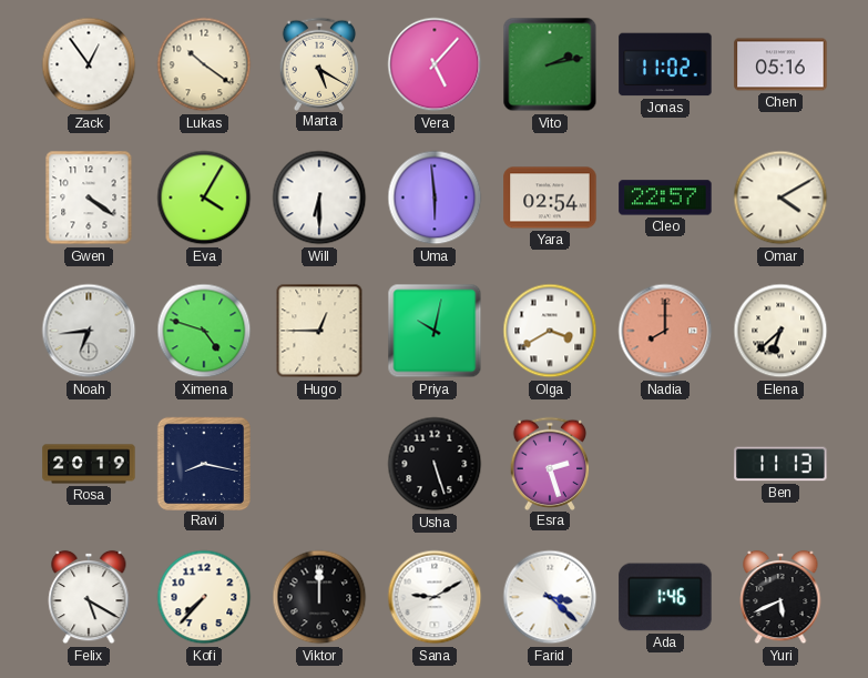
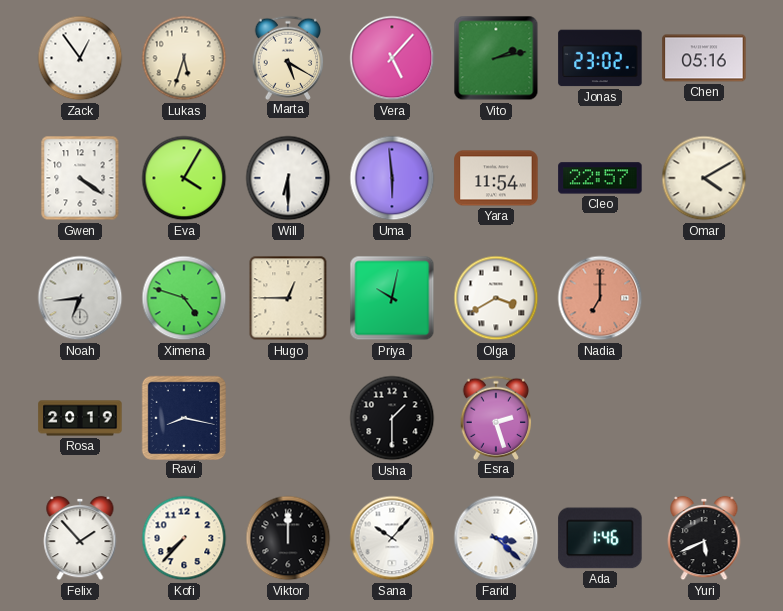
Lukas: 10:21 -> 5:33 (184, 58)
Jonas: 11:02 -> 23:02 (600, 58)
Yara: 02:54 -> 11:54 (496, 178)
Nadia: 8:00 -> 7:00 (600, 298)
Elena: 6:38 -> none (780, 331)
Usha: 5:27 -> 1:30 (392, 418)
Ben: 11:13 -> none (780, 464)
Felix: 5:20 -> 1:53 (80, 538)
Sana: 9:10 -> 10:07 (392, 538)
